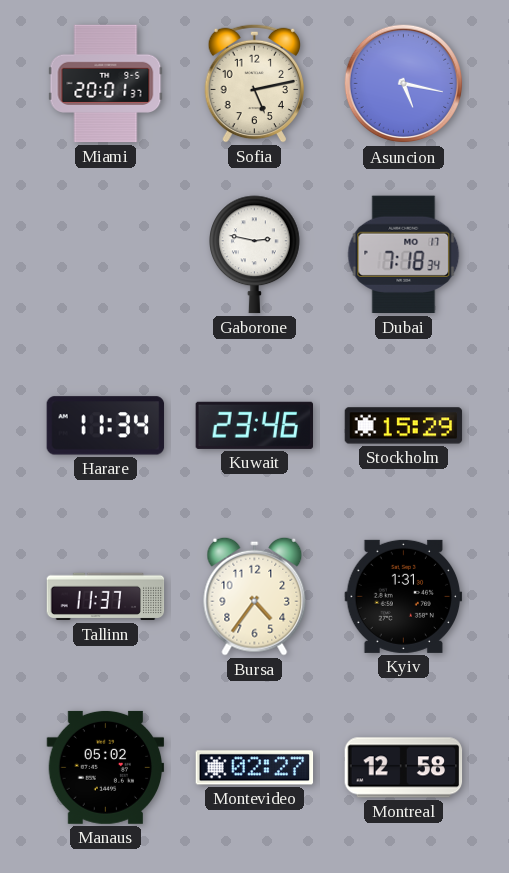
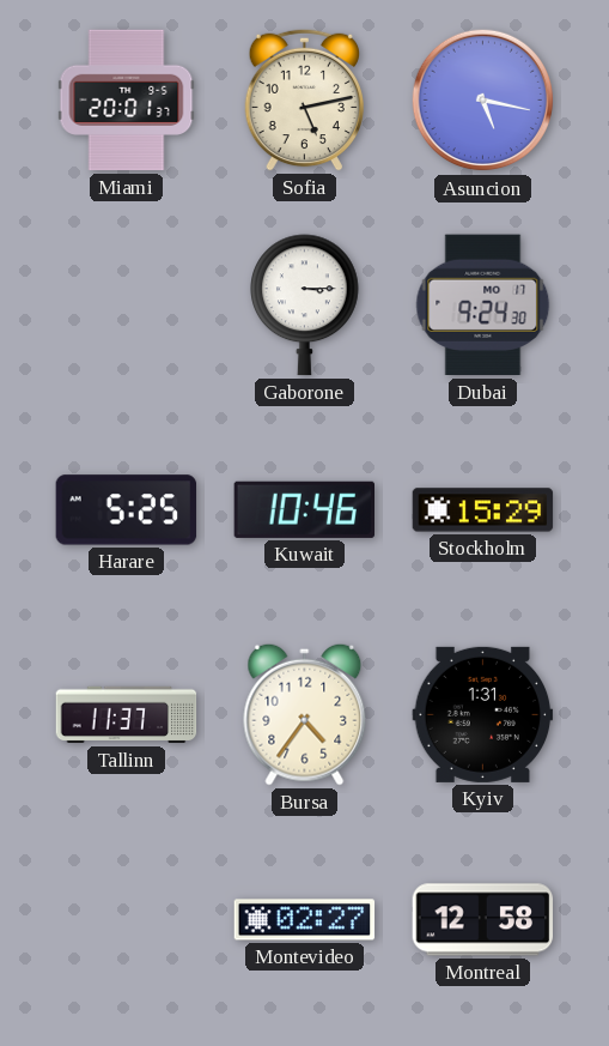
Gaborone: 2:47 -> 3:15 (305, 306)
Dubai: 7:18 -> 9:24 (483, 306)
Harare: 11:34 -> 5:25 (127, 510)
Kuwait: 23:46 -> 10:46 (304, 509)
Manaus: 05:02 -> none (106, 767)
